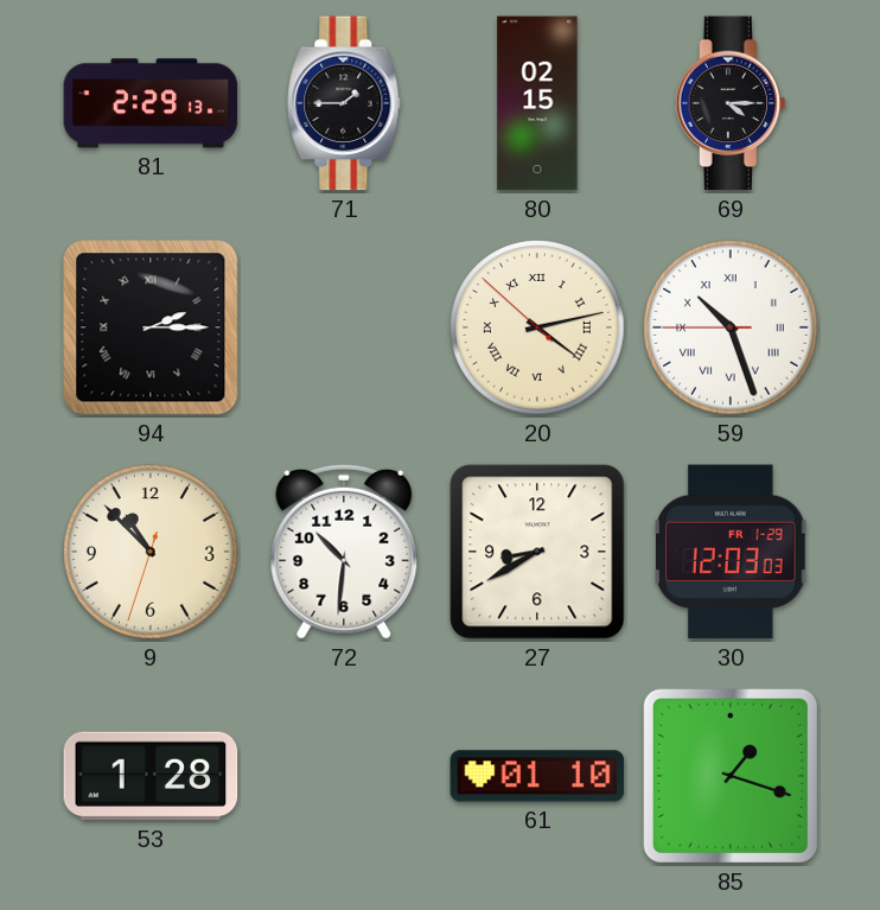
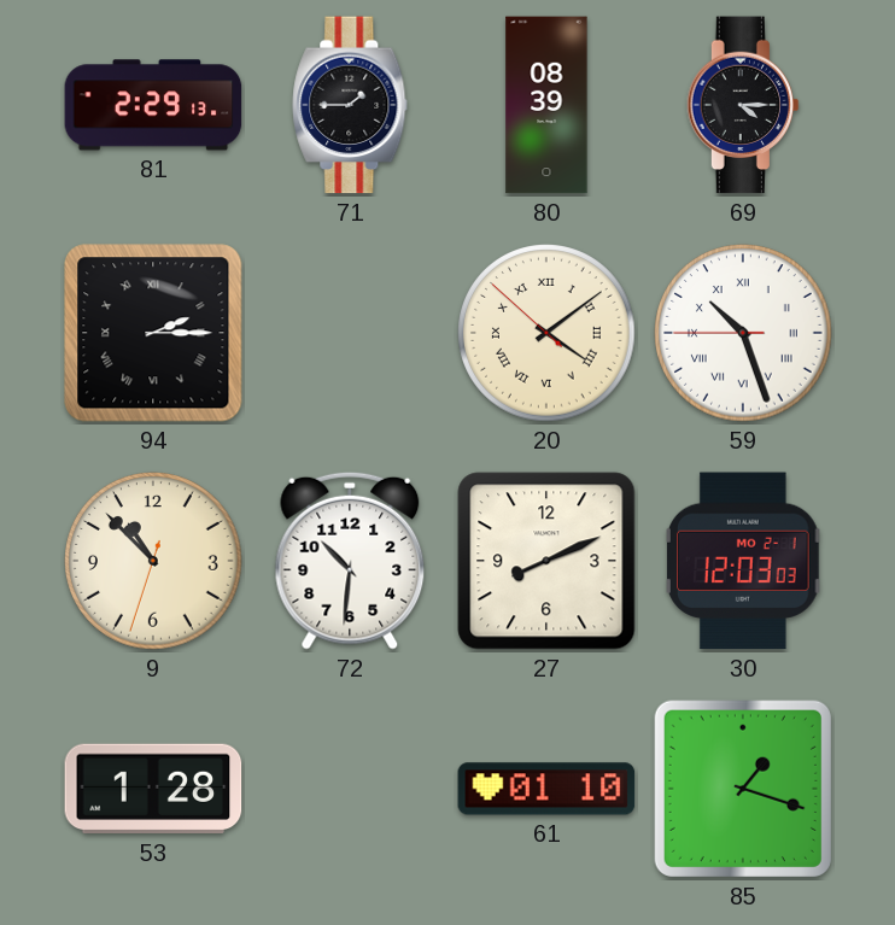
80: 02:15 -> 08:39 (546, 105)
20: 4:12 -> 4:08 (546, 333)
27: 8:40 -> 8:11 (546, 561)
30 date: FR 1-29 -> MO 2-1 (743, 561)
